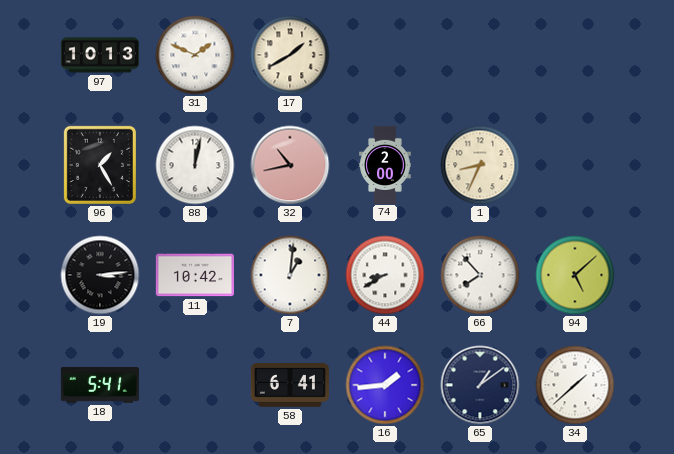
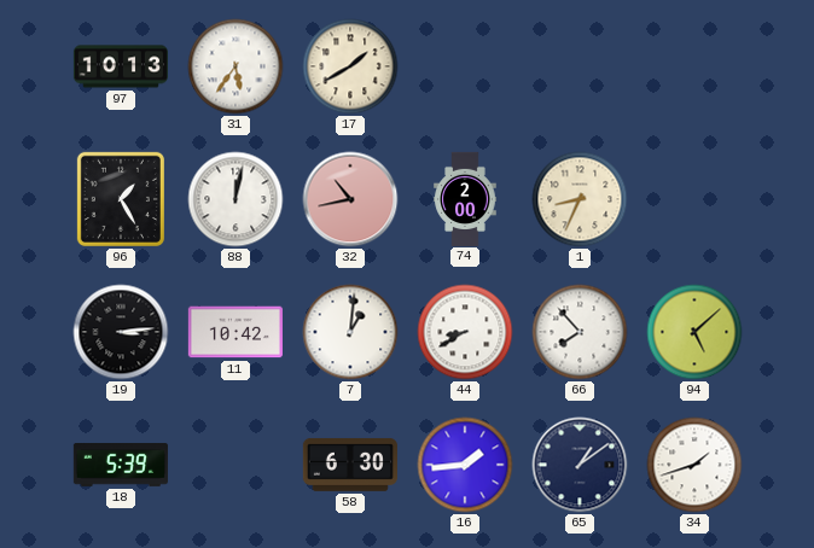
31: 1:49 -> 5:36 (236, 66)
18: 5:41 -> 5:39 (121, 465)
58: 6:41 -> 6:30 (350, 465)
34: 1:38 -> 1:42 (694, 465)
